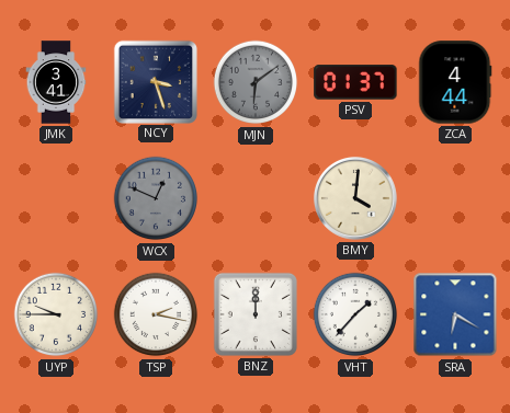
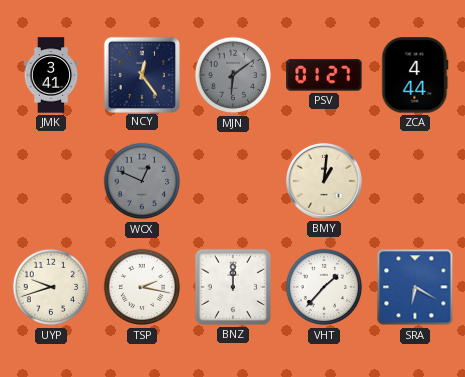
NCY: 3:27 -> 12:24 (141, 74)
PSV: 01:37 -> 01:27 (324, 75)
BMY: 4:01 -> 1:01 (324, 181)
UYP: 9:45 -> 9:42 (51, 287)
